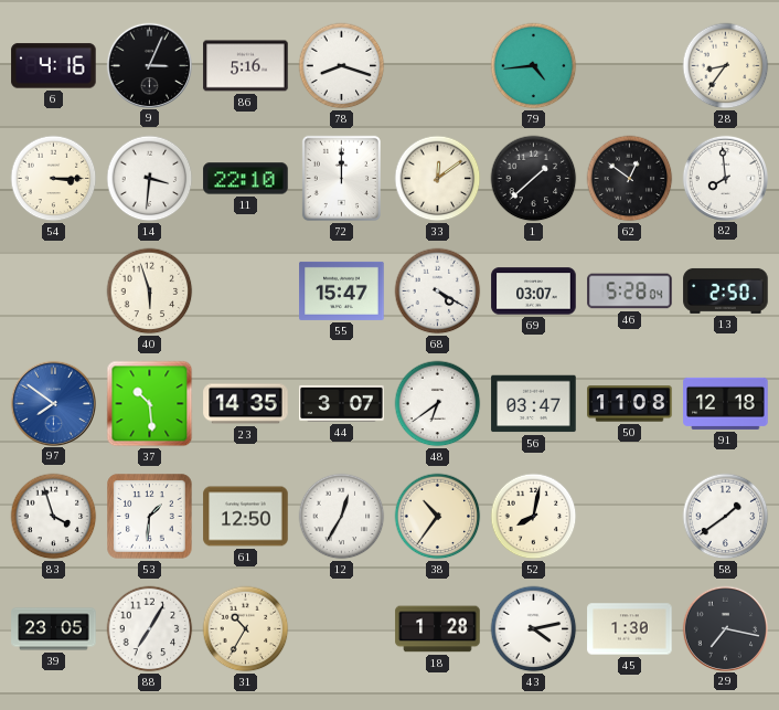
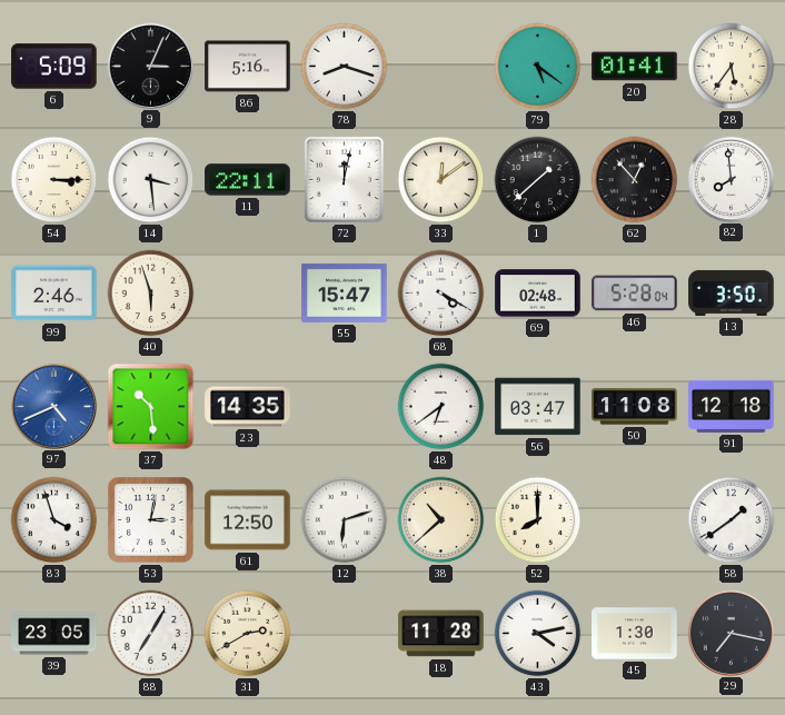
6: 4:16 -> 5:09 (54, 67)
79: 4:44 -> 5:21 (538, 67)
20: none -> 01:41 (635, 67)
28: 8:36 -> 5:36 (732, 67)
14: 3:31 -> 3:29 (151, 180)
11: 22:10 -> 22:11 (248, 180)
72: 12:00 -> 12:02 (344, 179)
62: 12:51 -> 12:53 (635, 180)
99: none -> 2:46 (54, 294)
69: 03:07 -> 02:48 (538, 294)
13: 2:50 -> 3:50 (732, 292)
97: 7:51 -> 4:41 (53, 406)
44: 3:07 -> none (342, 403)
53: 1:31 -> 3:02 (151, 520)
12: 12:35 -> 6:12 (345, 520)
38: 10:36 -> 10:38 (441, 520)
52: 8:02 -> 8:00 (538, 520)
31: 10:35 -> 2:40 (248, 634)
18: 1:28 -> 11:28 (441, 634)
